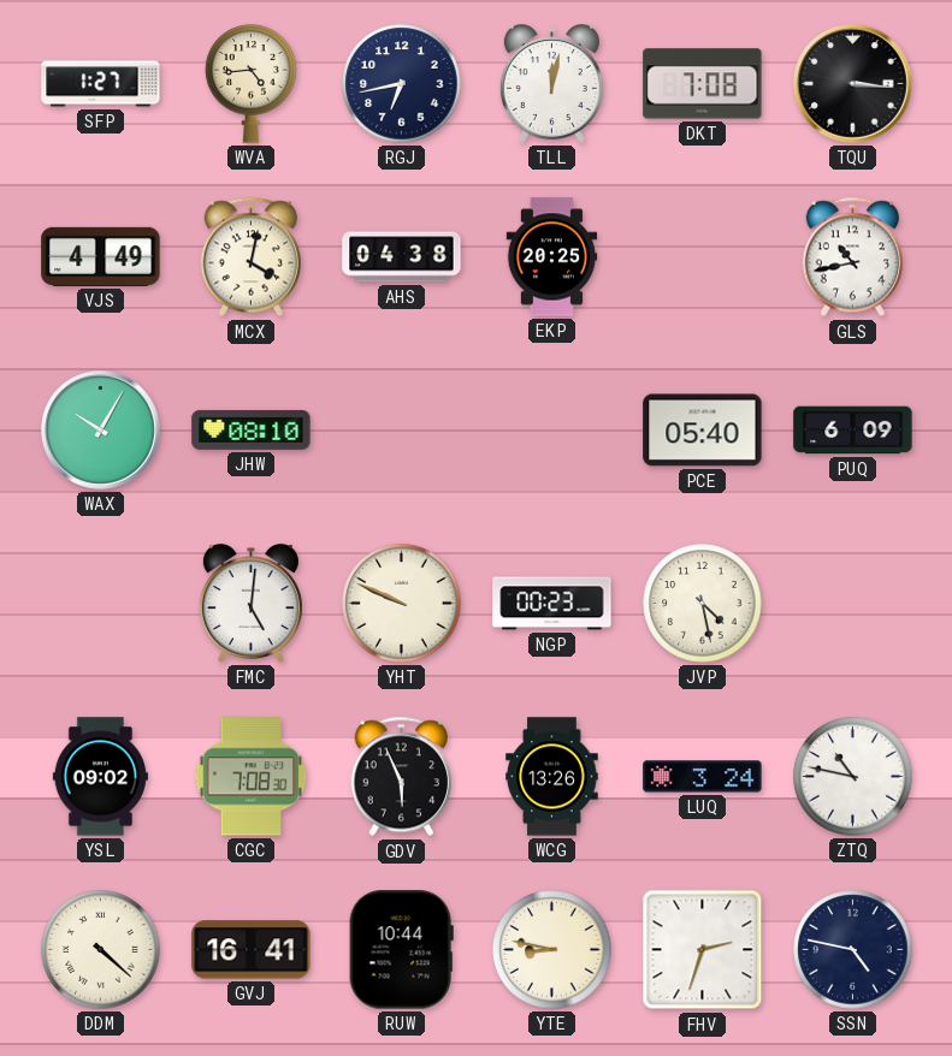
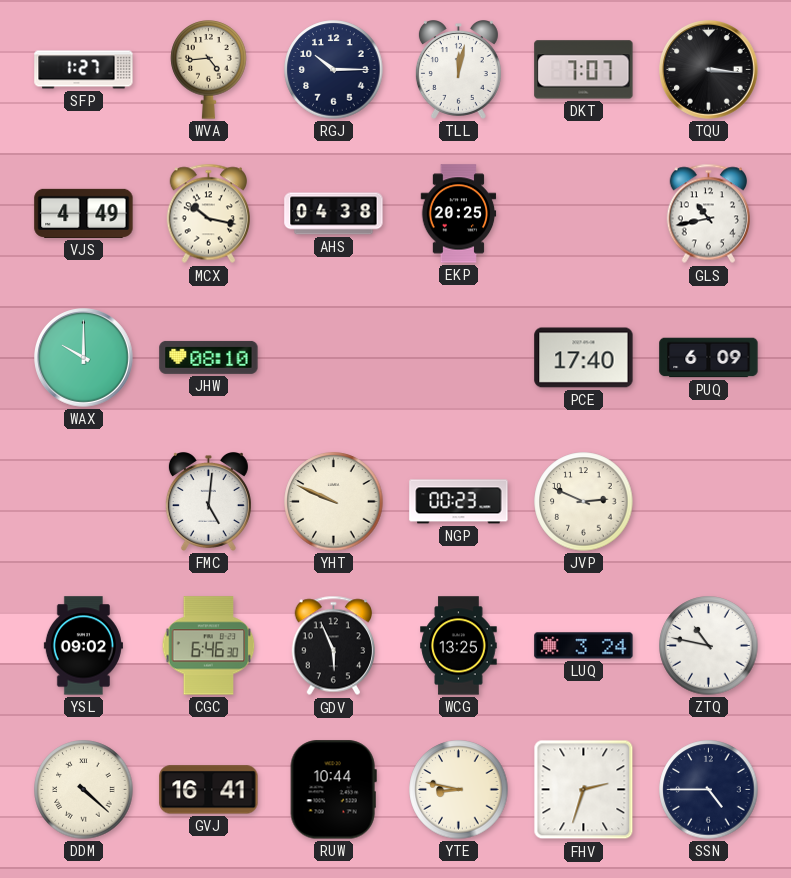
RGJ: 6:43 -> 10:15 (334, 70)
DKT: 7:08 -> 7:07 (584, 70)
MCX: 4:02 -> 10:17 (208, 214)
WAX: 10:05 -> 10:00 (84, 358)
PCE: 05:40 -> 17:40 (584, 358)
JVP: 4:28 -> 2:49 (584, 502)
CGC: 7:08 -> 6:46 (209, 646)
WCG: 13:26 -> 13:25 (459, 646)
SSN: 4:47 -> 4:45 (709, 790)
